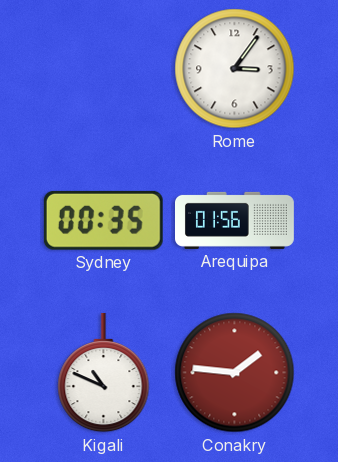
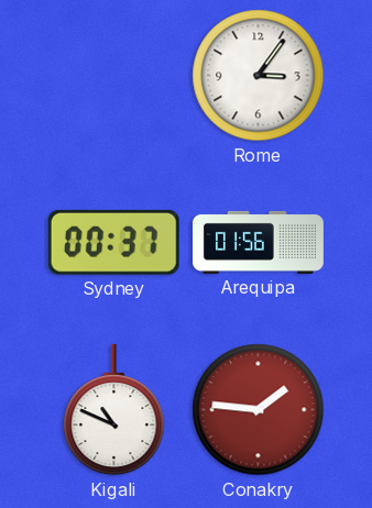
Sydney: 00:35 -> 00:37 (113, 242)
